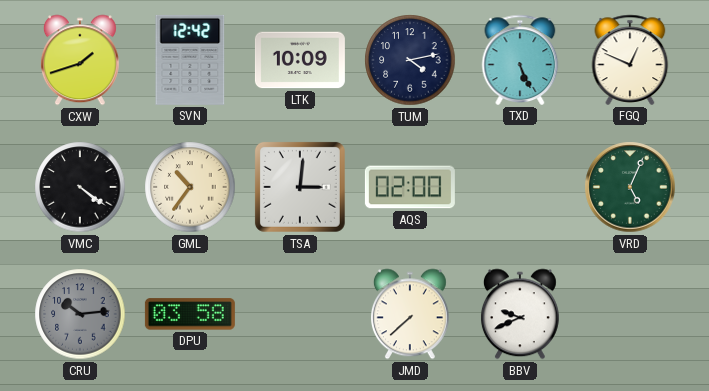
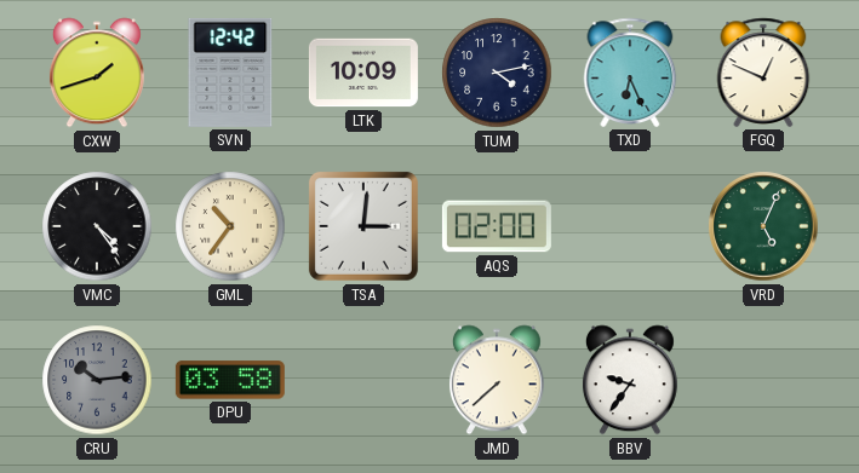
TXD: 5:26 -> 6:26 (630, 73)
VMC: 4:21 -> 4:24 (97, 226)
BBV: 9:41 -> 9:36 (630, 380)
